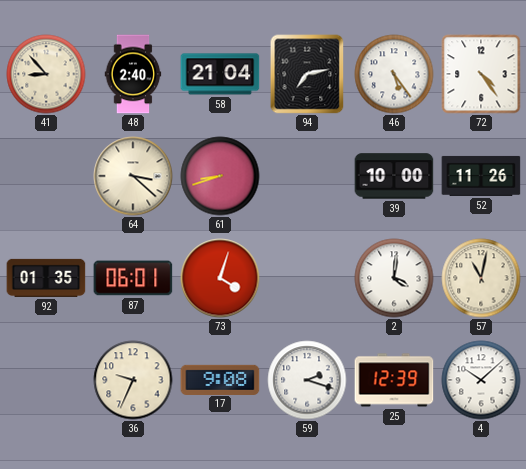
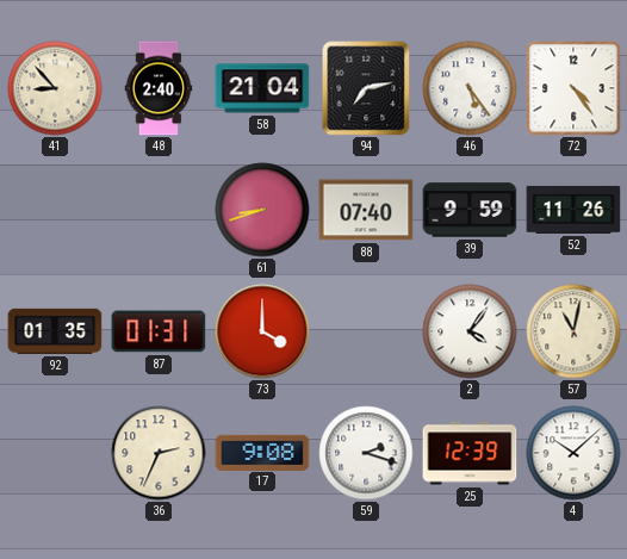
64: 3:22 -> none (133, 176)
88: none -> 07:40 (366, 210)
39: 10:00 -> 9:59 (470, 210)
87: 06:01 -> 01:31 (159, 331)
73: 4:03 -> 4:00 (262, 331)
2: 4:01 -> 4:06 (470, 331)
36: 9:34 -> 2:34 (159, 453)
